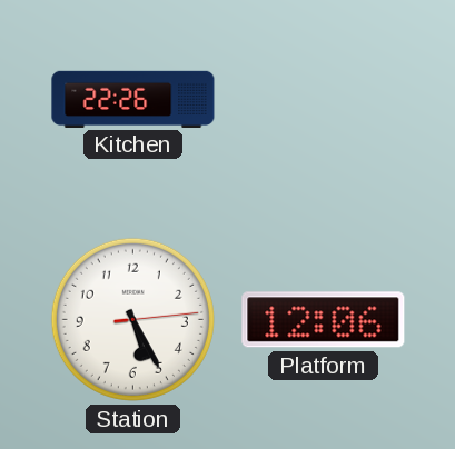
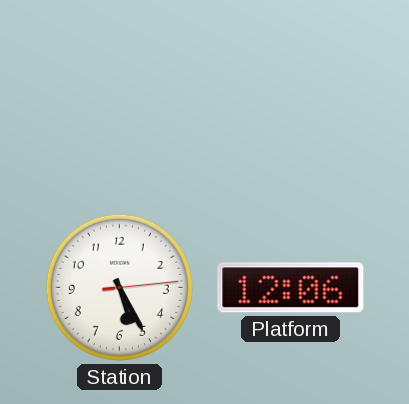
Kitchen: 22:26 -> none (133, 99)
